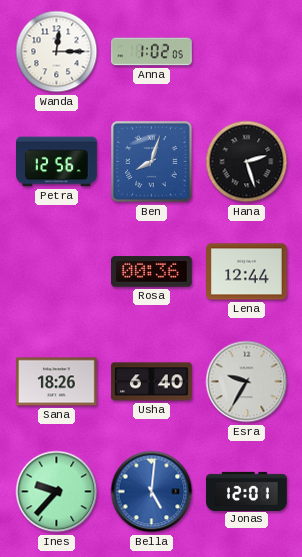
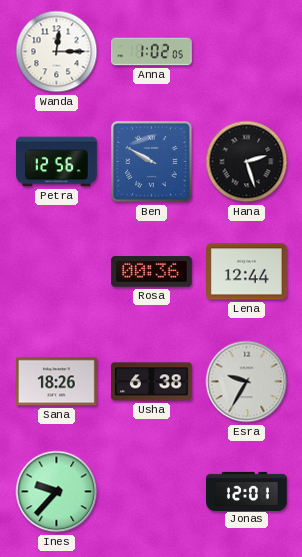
Ben: 8:03 -> 9:50 (152, 162)
Usha: 6:40 -> 6:38 (152, 382)
Bella: 5:01 -> none (152, 492)
